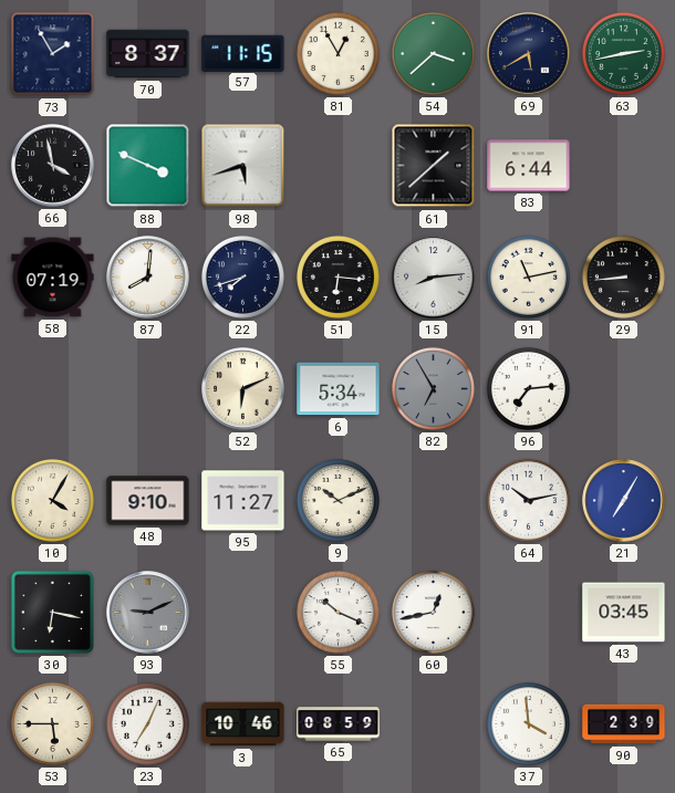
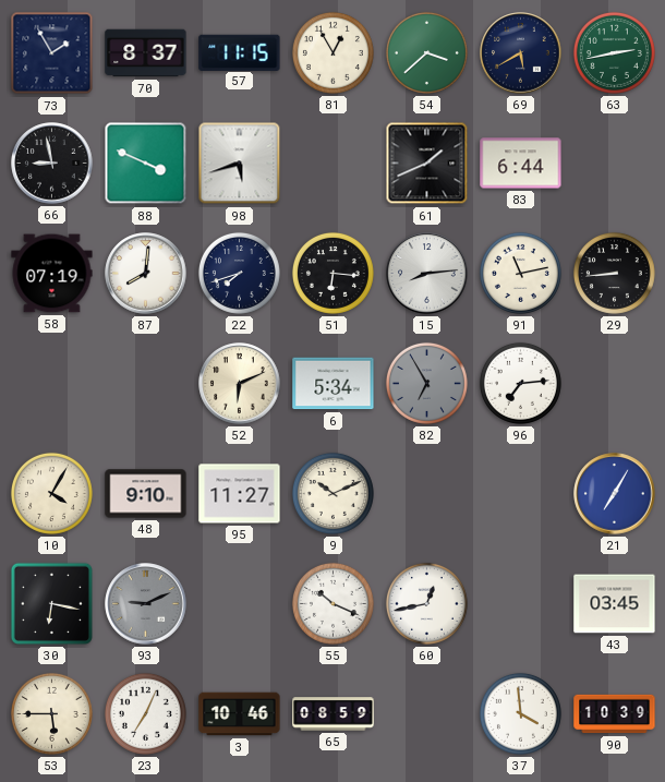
66: 3:58 -> 8:58 (52, 164)
61: 1:38 -> 1:41 (427, 164)
64: 10:13 -> none (528, 500)
90: 2:39 -> 10:39 (615, 714)
